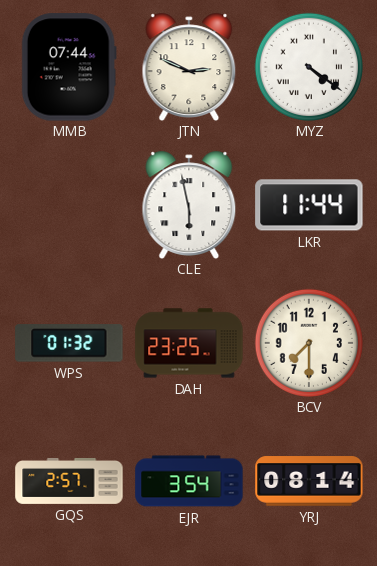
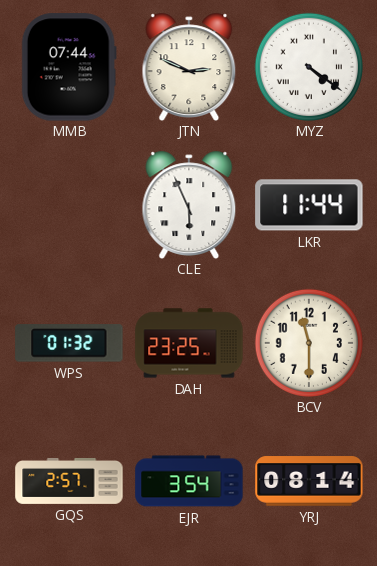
CLE: 5:58 -> 5:56 (189, 204)
BCV: 7:30 -> 11:30 (309, 343)
